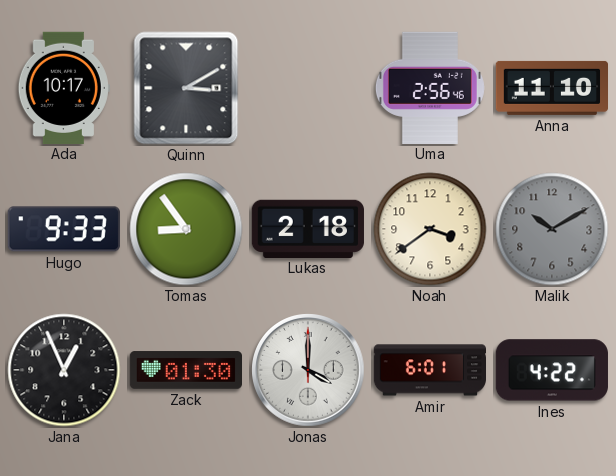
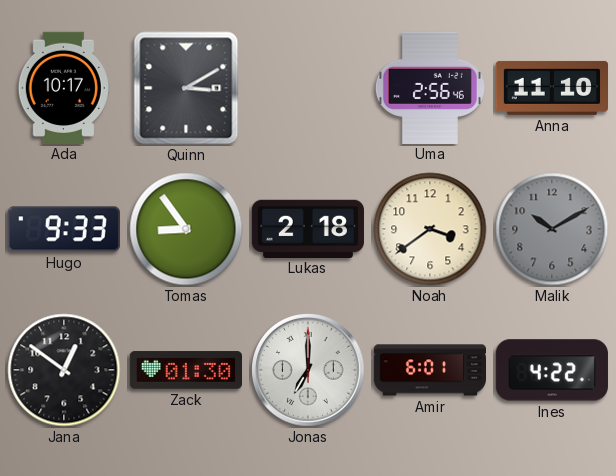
Jana: 12:56 -> 12:51 (64, 370)
Jonas: 4:00 -> 7:00 (308, 370)
